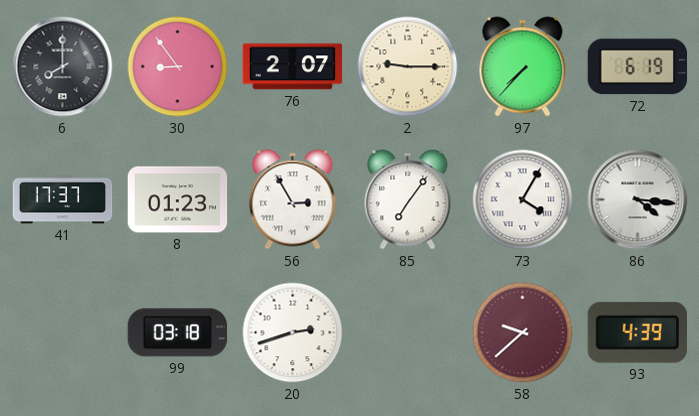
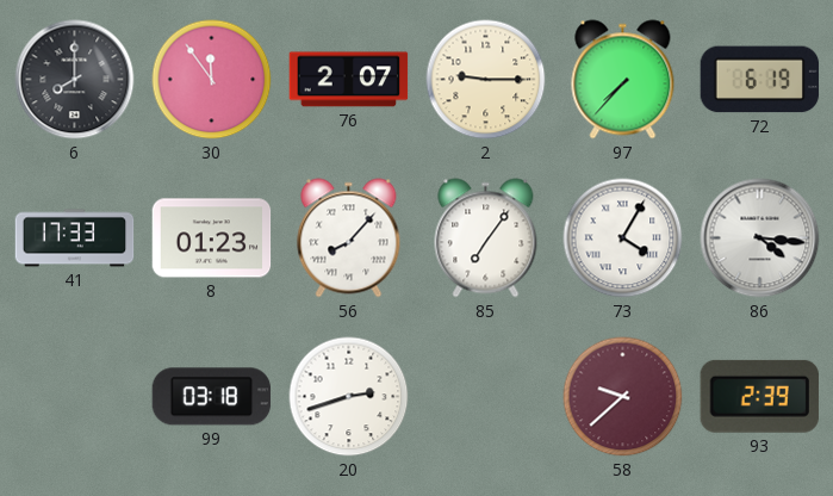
30: 8:54 -> 11:54 (212, 80)
41: 17:37 -> 17:33 (75, 238)
56: 2:55 -> 8:07 (349, 238)
93: 4:39 -> 2:39 (759, 396)
